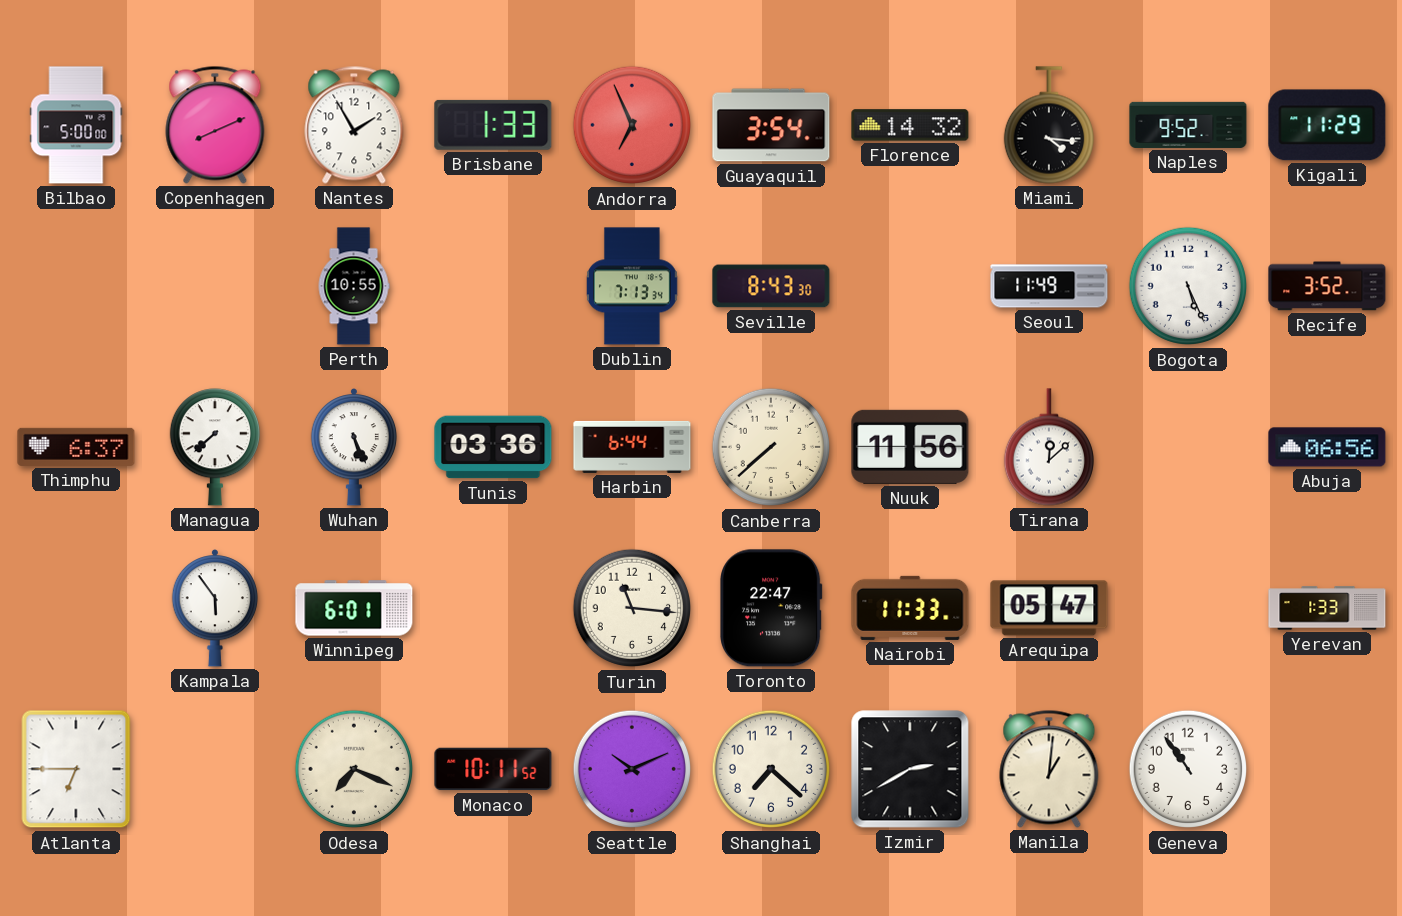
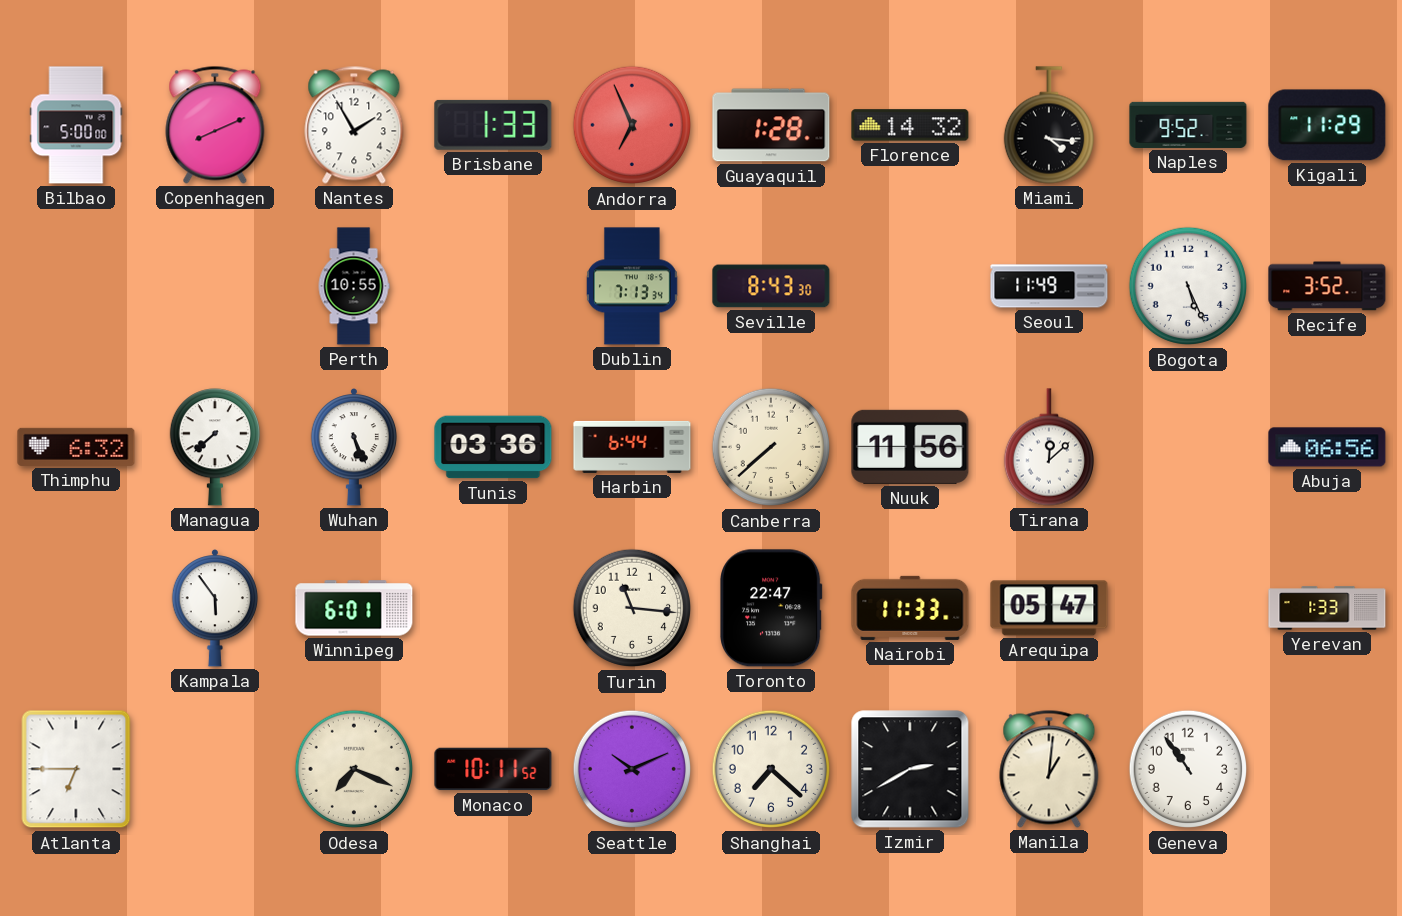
Guayaquil: 3:54 -> 1:28 (771, 125)
Thimphu: 6:37 -> 6:32 (76, 447)
